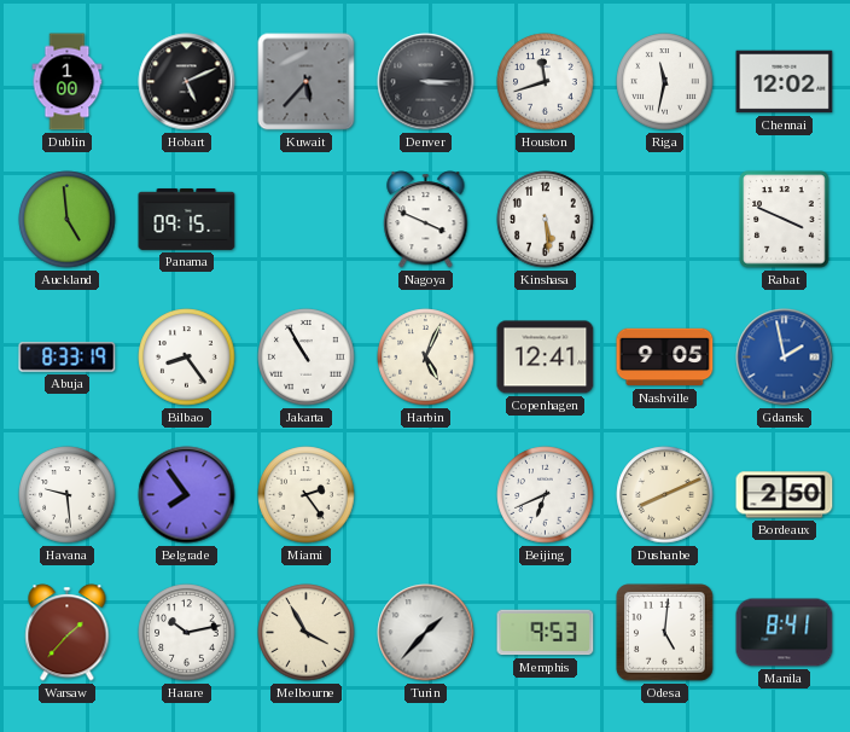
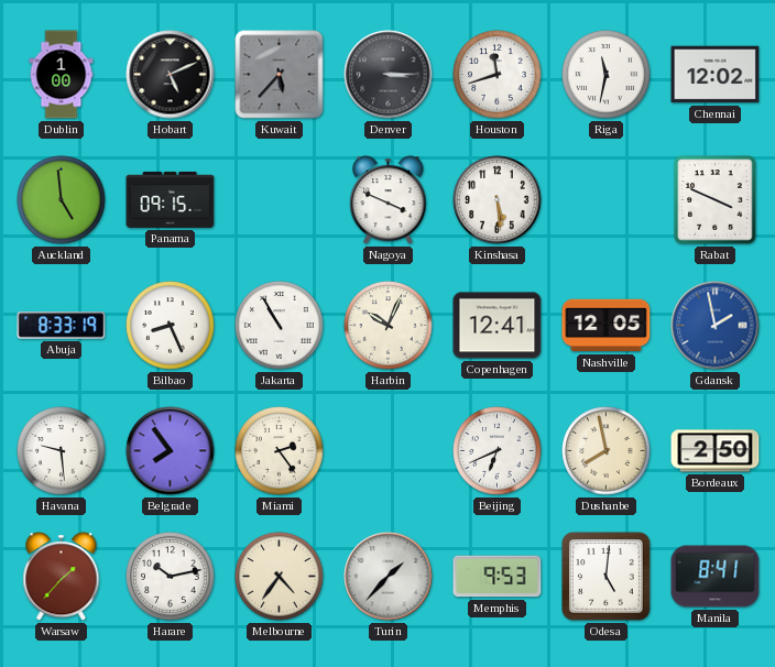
Bilbao: 8:24 -> 8:26 (171, 326)
Harbin: 5:04 -> 10:04 (389, 326)
Nashville: 9:05 -> 12:05 (607, 326)
Dushanbe: 8:11 -> 7:58 (607, 451)
Melbourne: 3:55 -> 4:36 (280, 577)
